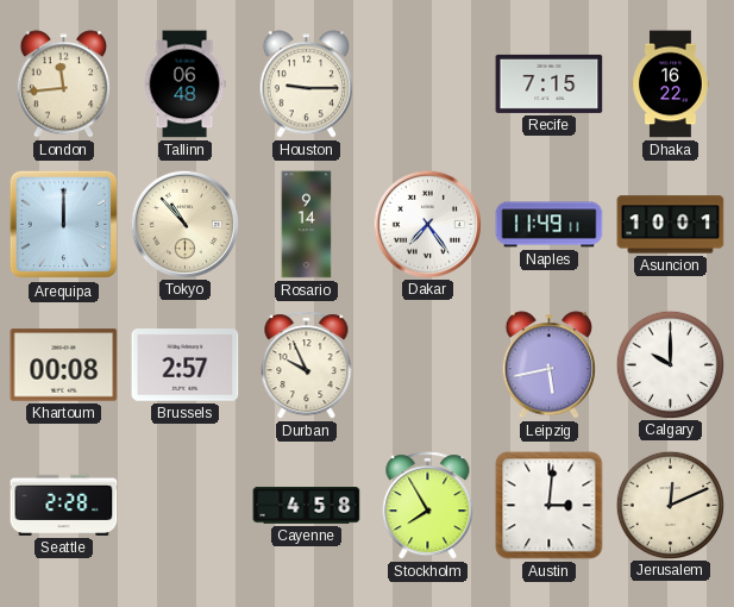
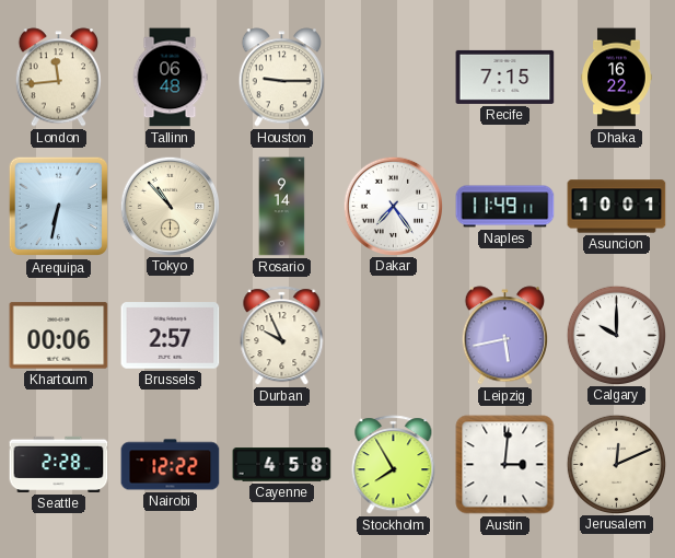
Arequipa: 12:00 -> 6:32 (59, 207)
Khartoum: 00:08 -> 00:06 (59, 336)
Nairobi: none -> 12:22 (171, 465)
